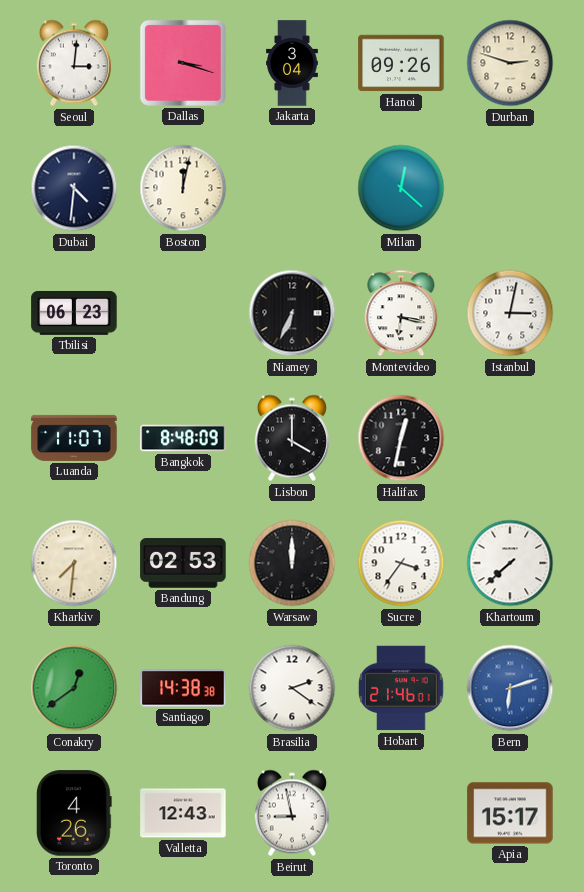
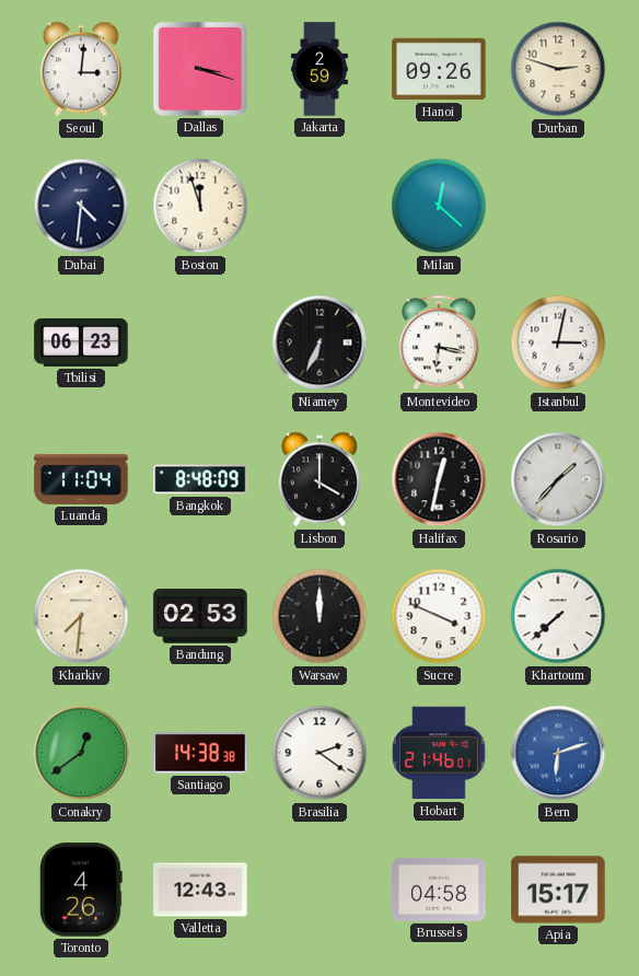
Jakarta: 3:04 -> 2:59 (321, 69)
Boston: 12:02 -> 11:57 (200, 206)
Luanda: 11:07 -> 11:04 (81, 479)
Rosario: none -> 1:37 (558, 479)
Sucre: 3:36 -> 3:49 (439, 616)
Beirut: 8:58 -> none (292, 813)
Brussels: none -> 04:58 (439, 891)
